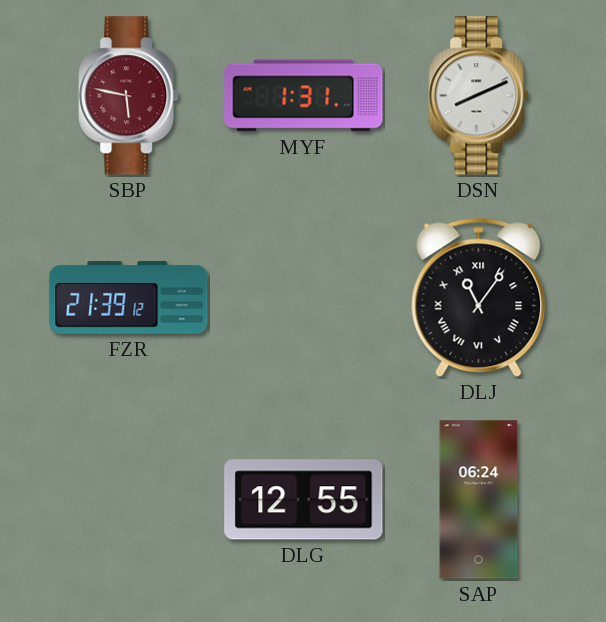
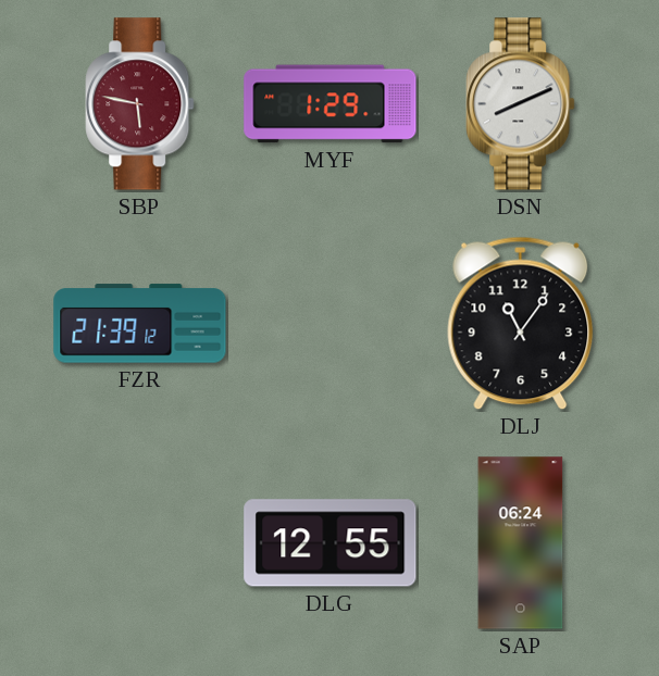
MYF: 1:31 -> 1:29 (331, 104)
DLJ numerals: Roman -> Arabic (521, 324)
